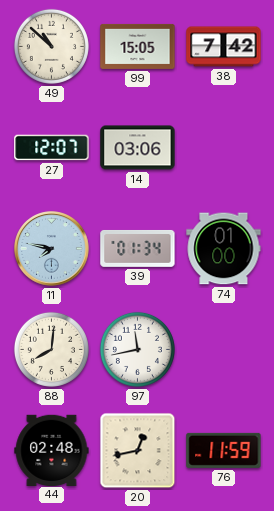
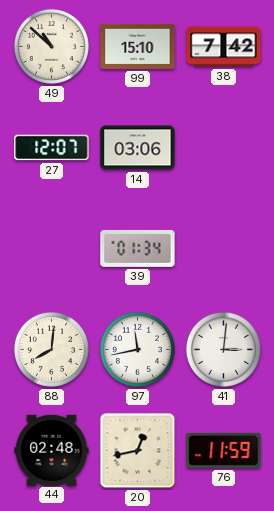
99: 15:05 -> 15:10 (138, 46)
11: 7:47 -> none (52, 249)
74: 01:00 -> none (224, 249)
41: none -> 3:01 (223, 349)
